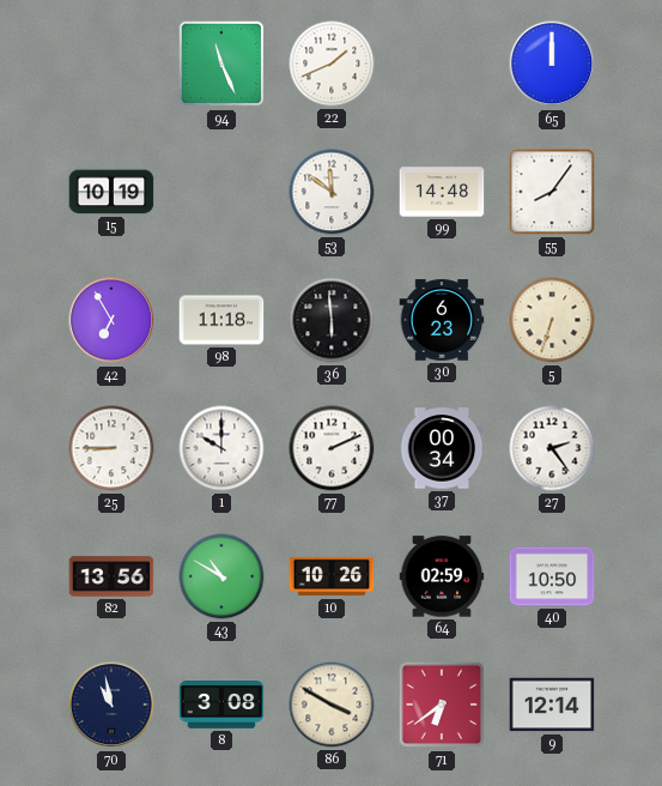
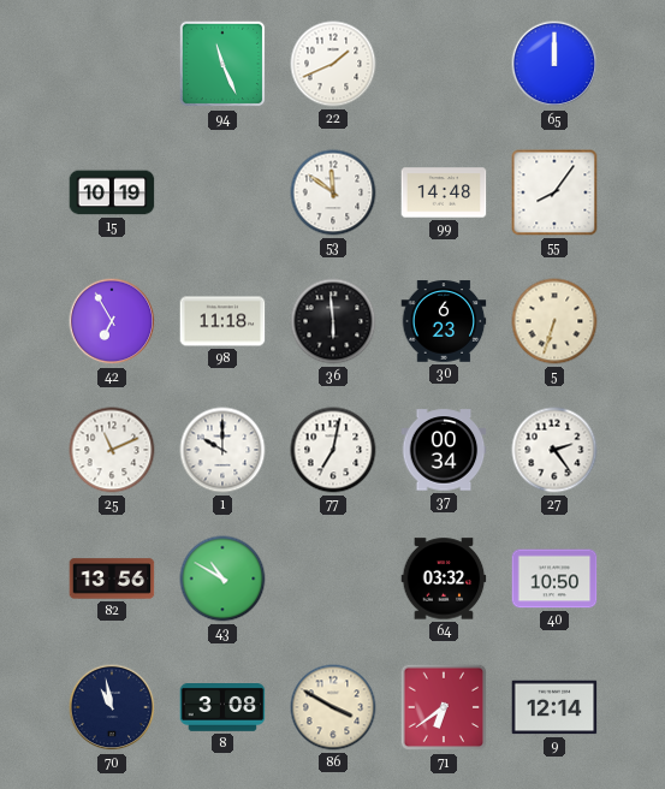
25: 8:45 -> 11:11 (112, 450)
77: 2:11 -> 7:02 (333, 450)
10: 10:26 -> none (332, 576)
64: 02:59 -> 03:32 (444, 579)
